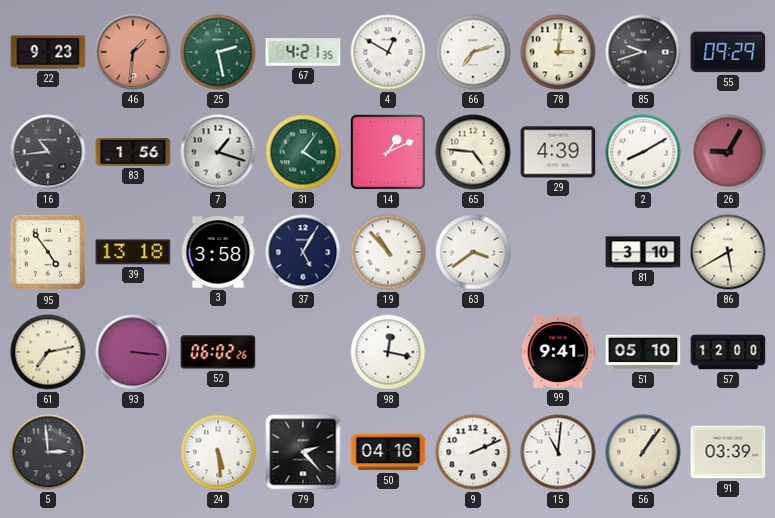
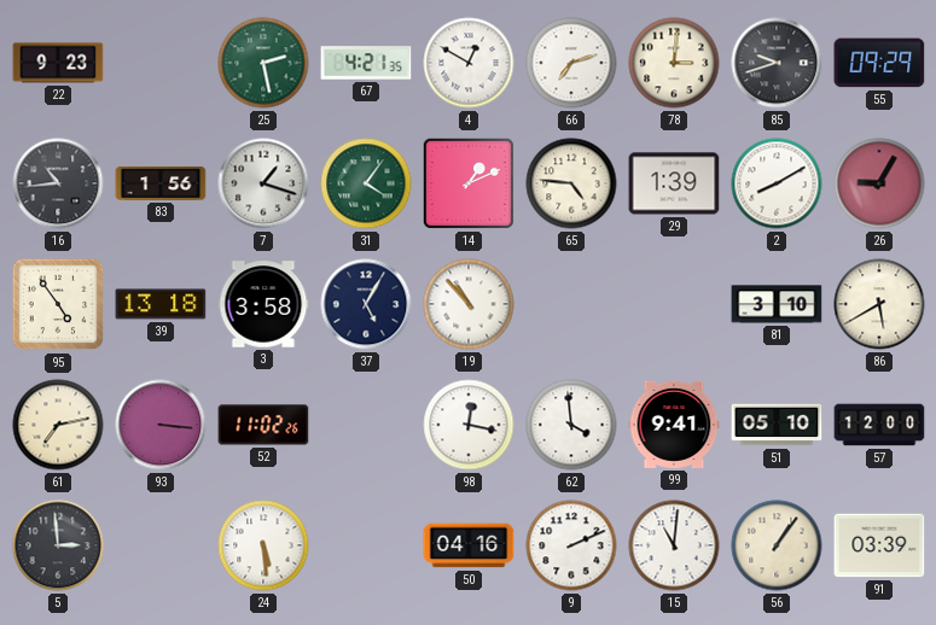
46: 1:31 -> none (133, 52)
29: 4:39 -> 1:39 (674, 183)
63: 3:39 -> none (473, 252)
52: 06:02 -> 11:02 (263, 425)
62: none -> 3:59 (571, 425)
79: 2:23 -> none (303, 452)
